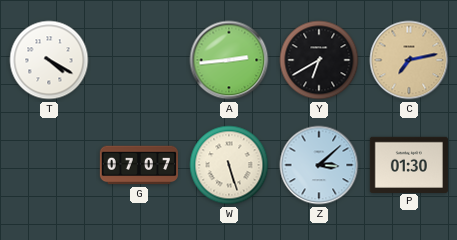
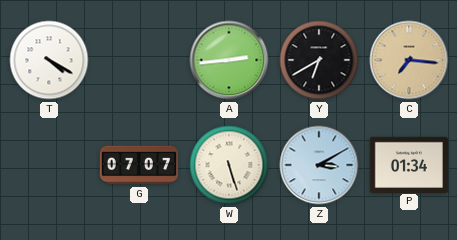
C: 7:13 -> 7:16 (409, 60)
Z: 3:08 -> 3:10 (319, 165)
P: 01:30 -> 01:34 (409, 164)
